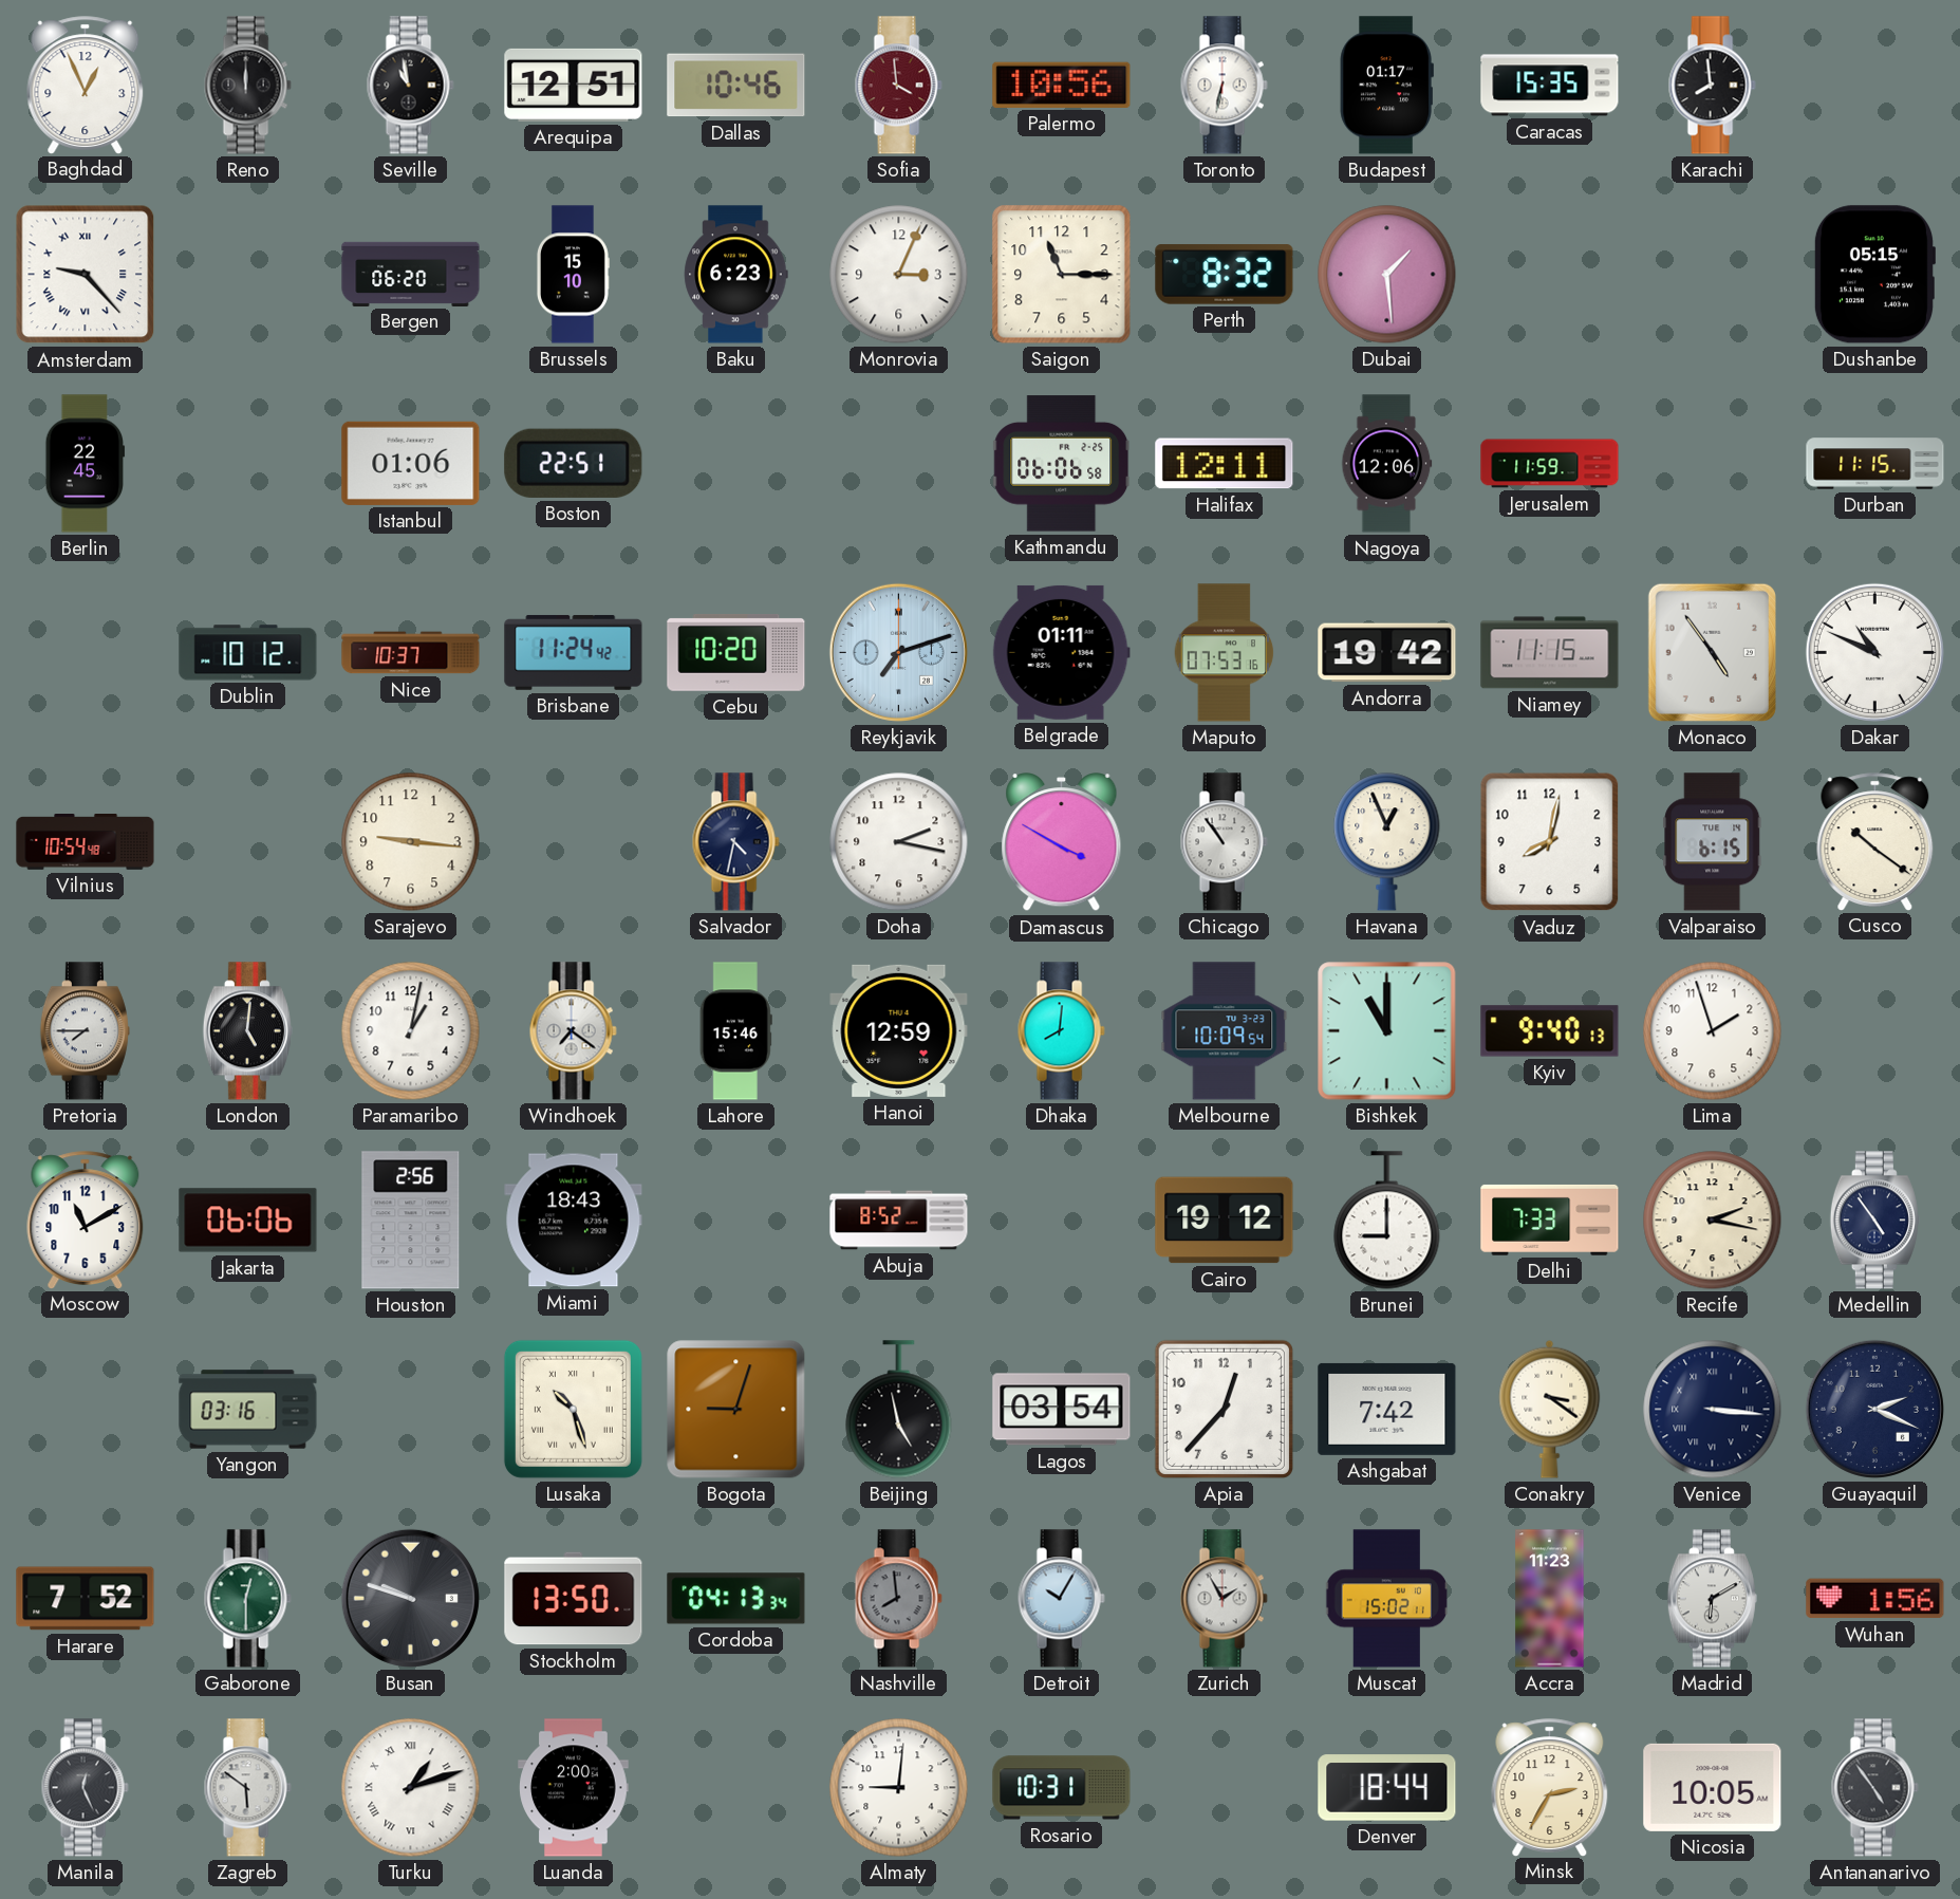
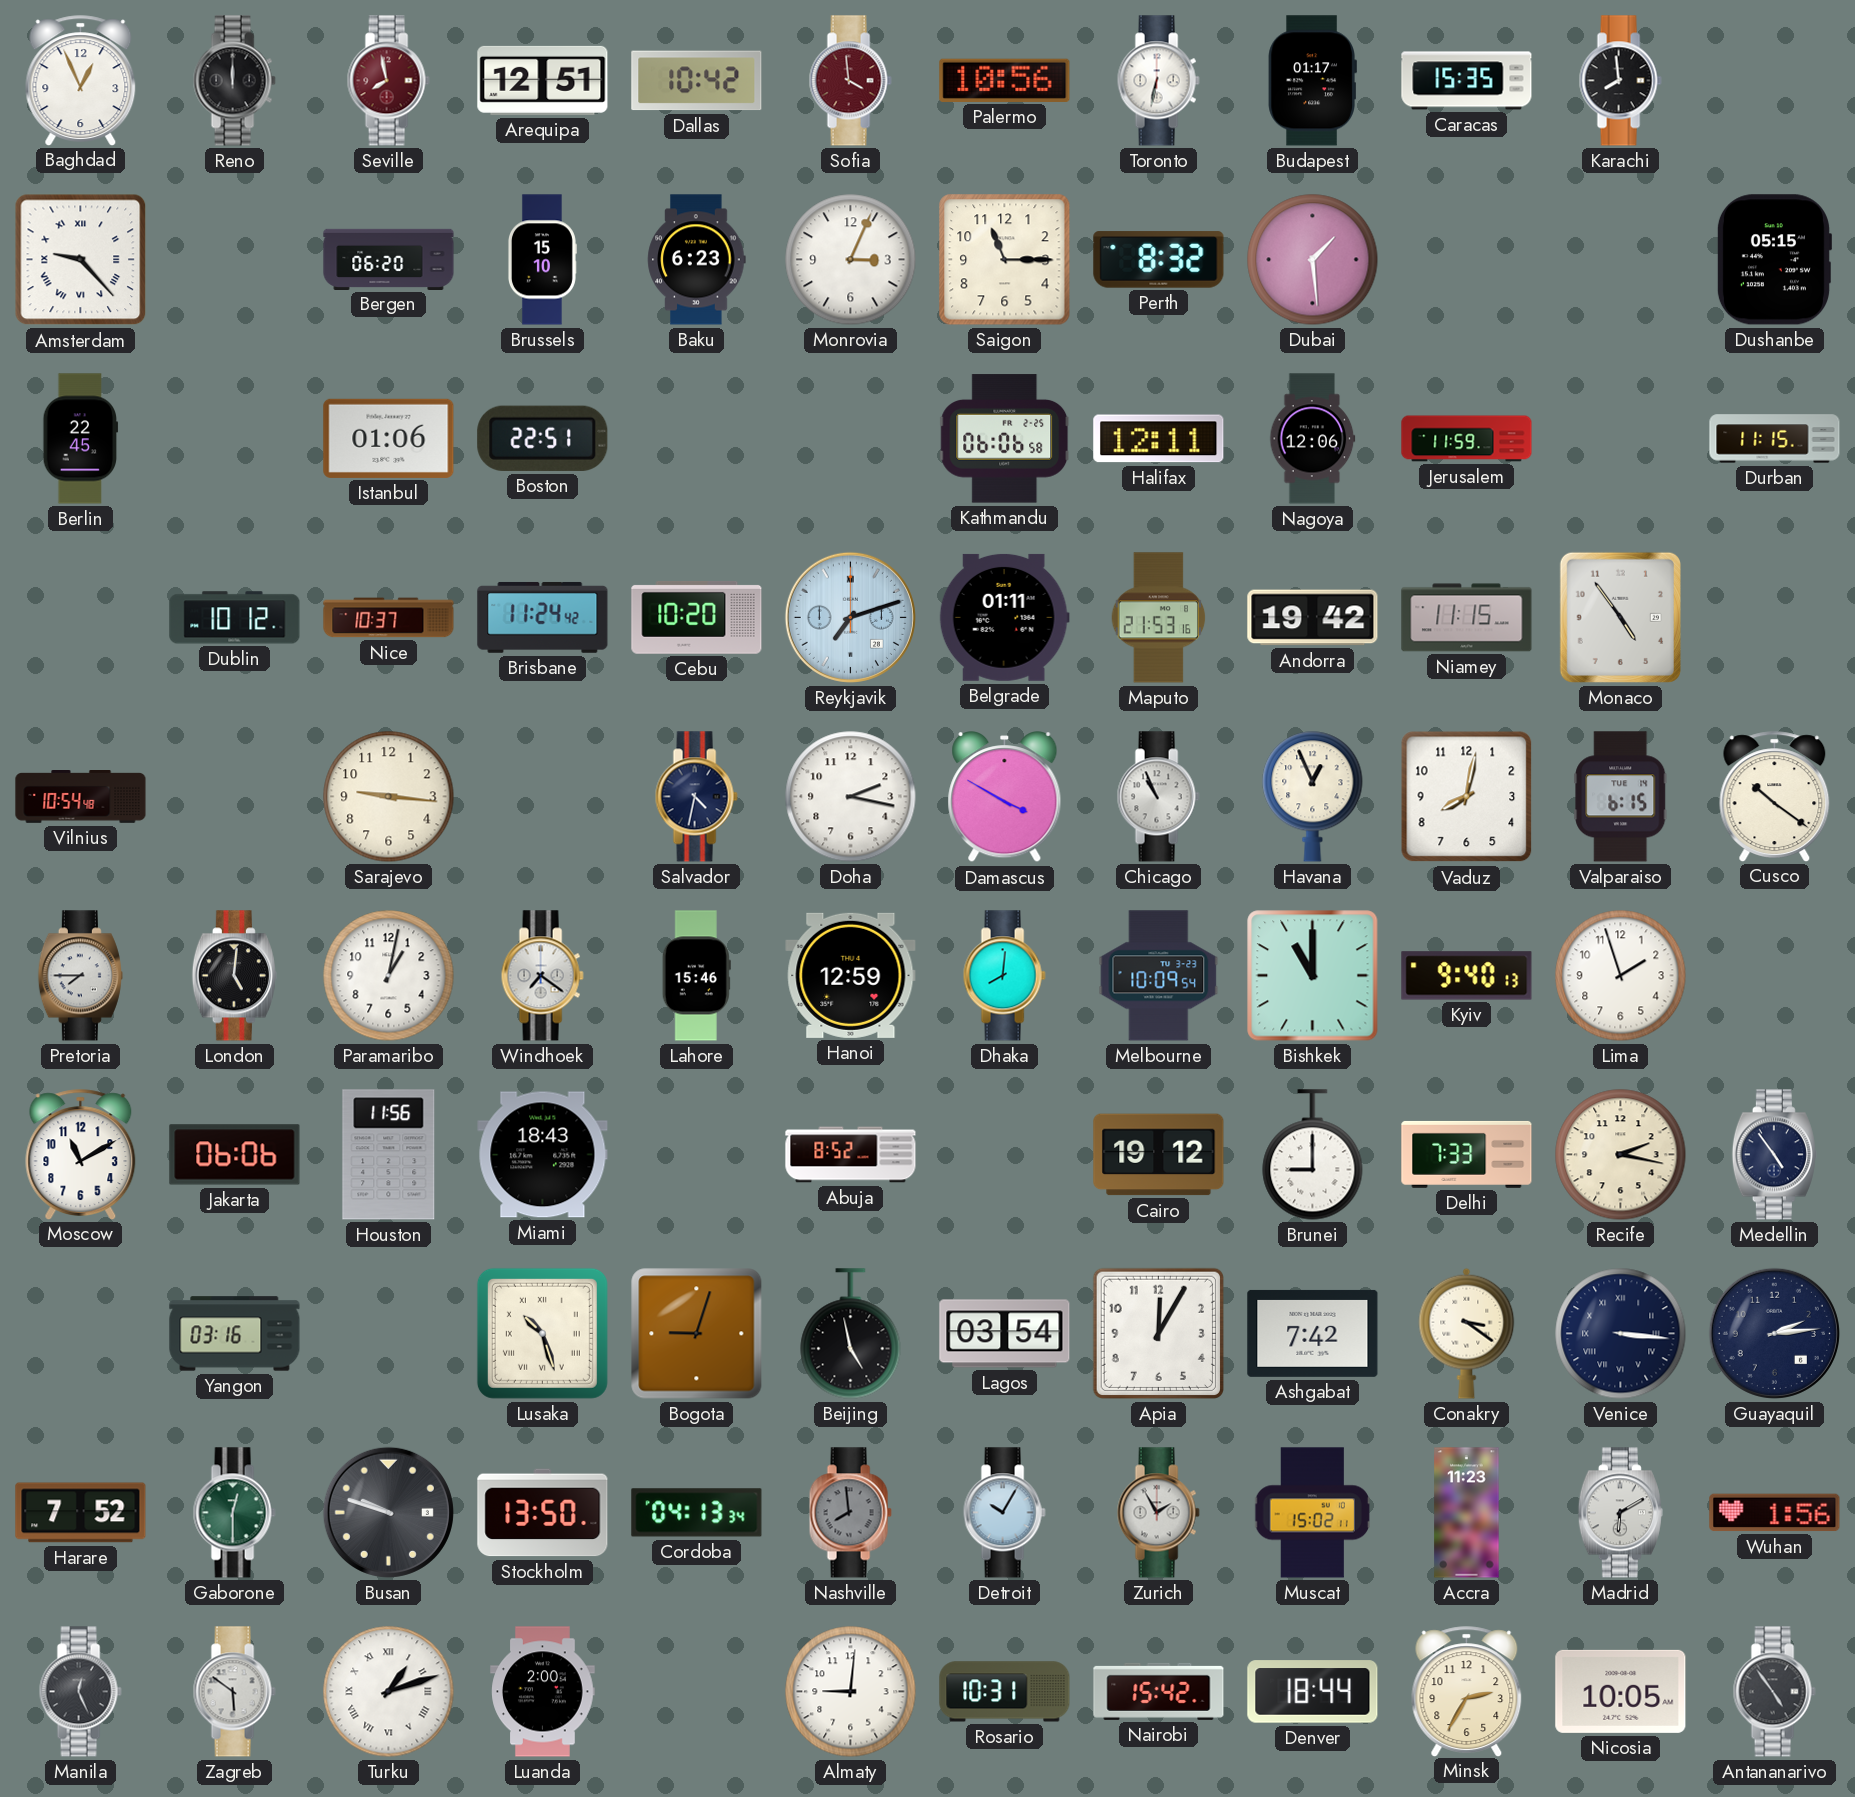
Seville: 10:58 -> 7:58 (388, 81)
Seville dial: black -> burgundy (388, 81)
Dallas: 10:46 -> 10:42 (697, 81)
Maputo: 07:53 -> 21:53 (1159, 618)
Dakar: 10:49 -> none (1874, 652)
Chicago: 10:54 -> 10:56 (1158, 797)
Houston: 2:56 -> 11:56 (389, 1155)
Apia: 12:37 -> 12:05 (1158, 1333)
Guayaquil: 2:19 -> 2:14 (1774, 1333)
Nairobi: none -> 15:42 (1159, 1691)
